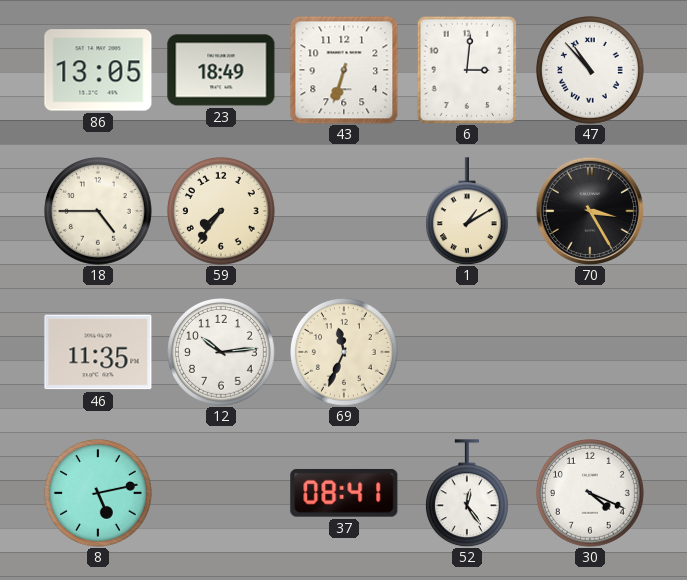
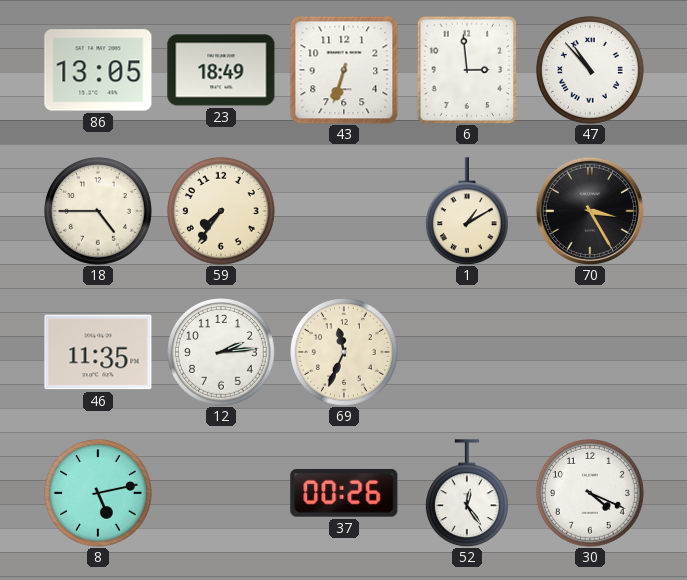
6: 3:01 -> 2:59 (467, 70)
12: 10:14 -> 2:14 (222, 353)
37: 08:41 -> 00:26 (344, 493)
